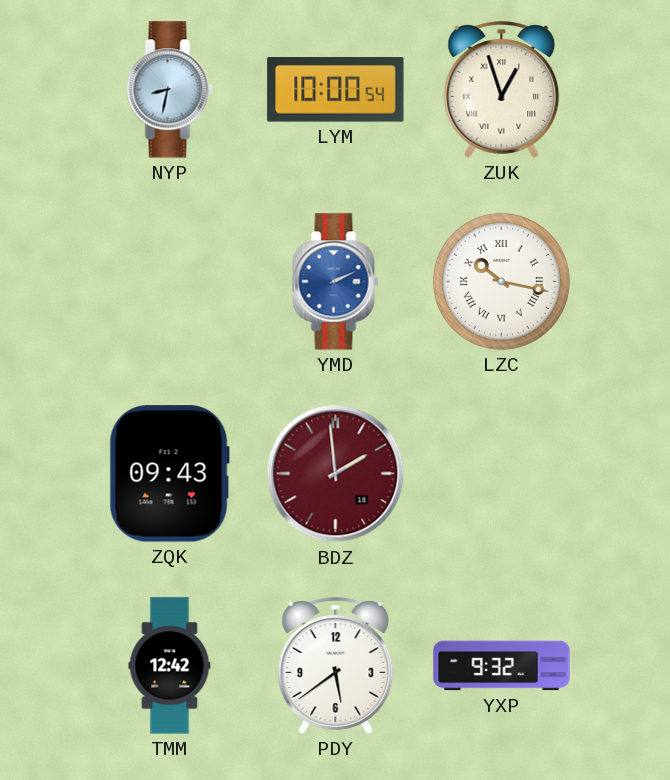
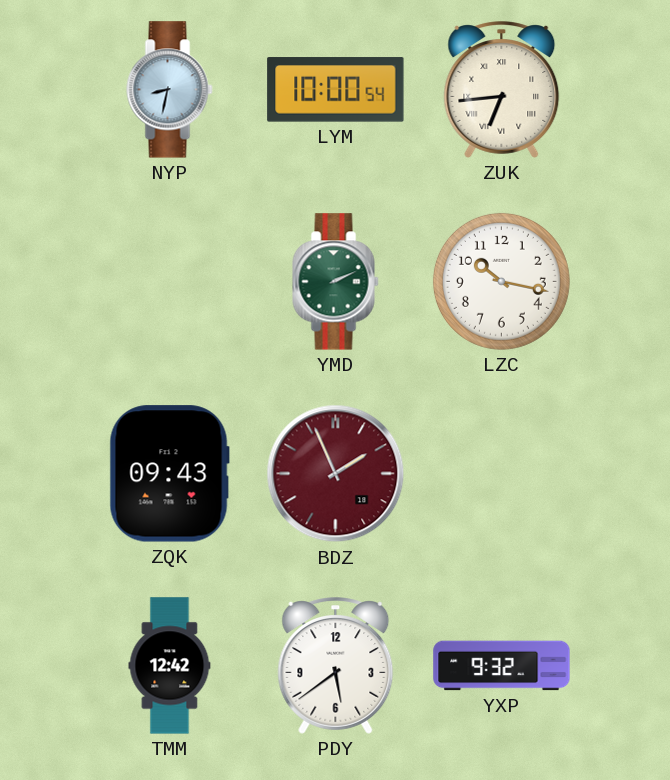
ZUK: 12:57 -> 6:44 (502, 90)
YMD dial: blue -> green (336, 282)
LZC numerals: Roman -> Arabic (501, 281)
BDZ: 1:59 -> 1:56 (336, 474)
